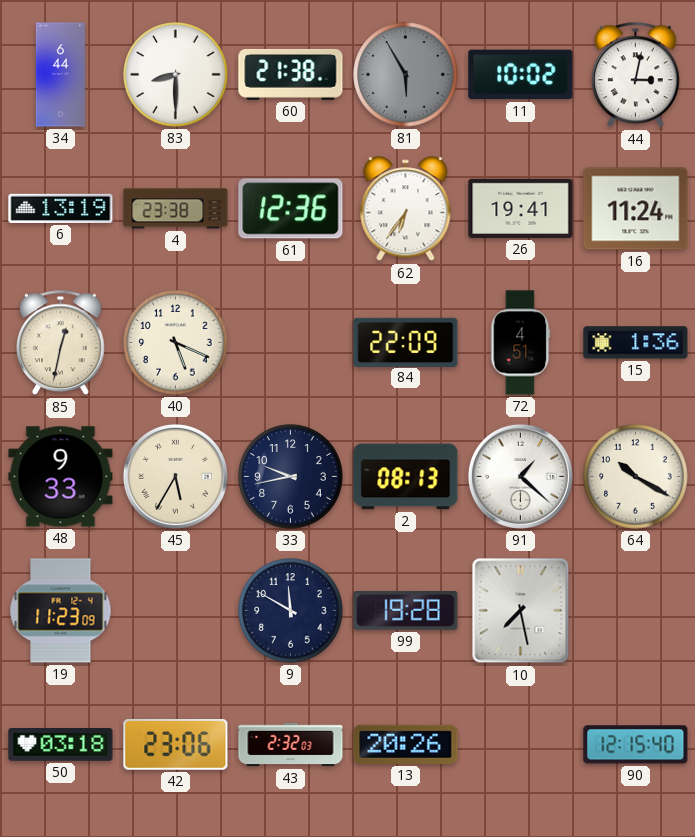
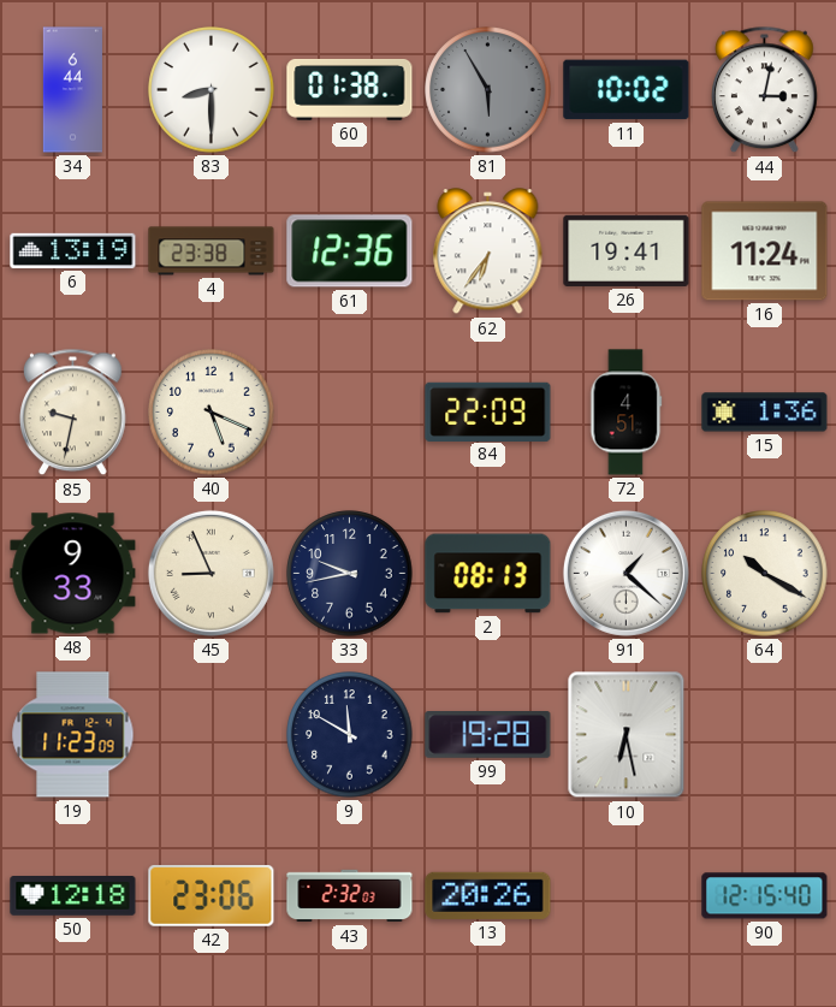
60: 21:38 -> 01:38 (350, 89)
85: 12:32 -> 9:32 (73, 413)
45: 5:35 -> 8:56 (211, 573)
10: 7:28 -> 6:28 (627, 735)
50: 03:18 -> 12:18 (73, 896)
